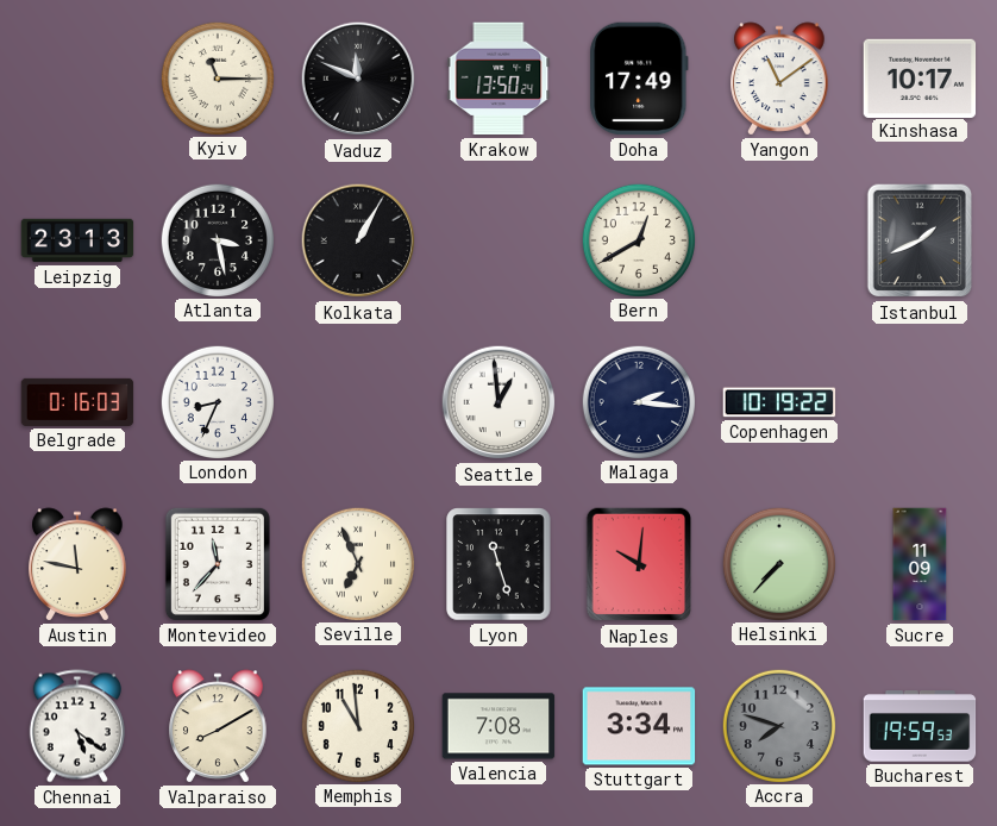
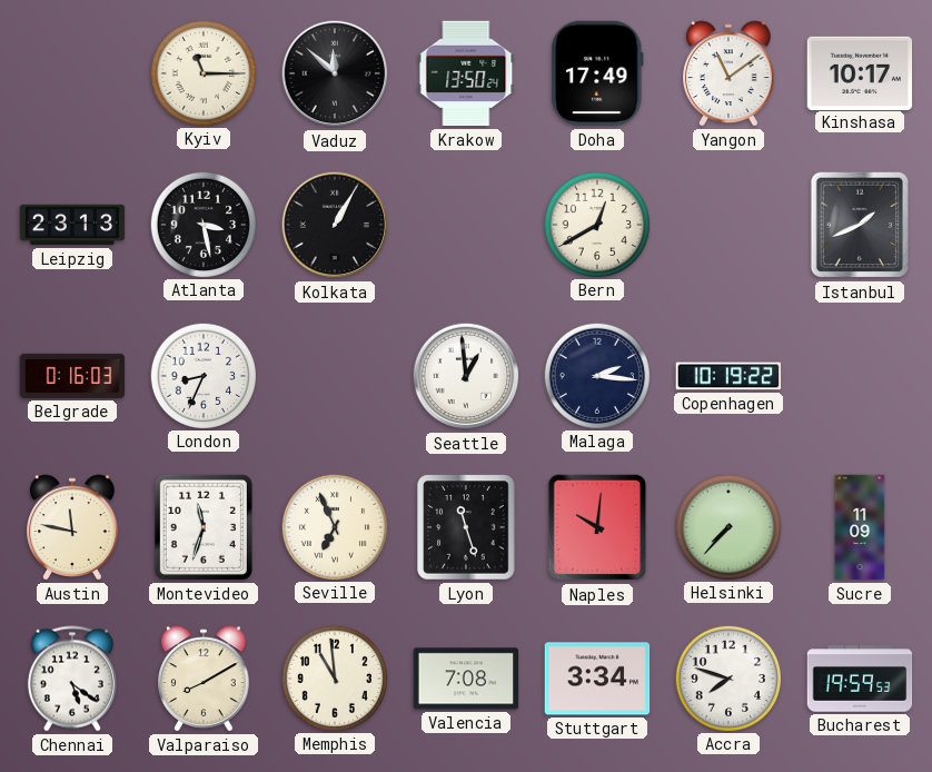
Vaduz: 11:49 -> 11:52 (335, 73)
Montevideo: 11:37 -> 11:33 (204, 527)
Accra dial: grey -> white (727, 677)
